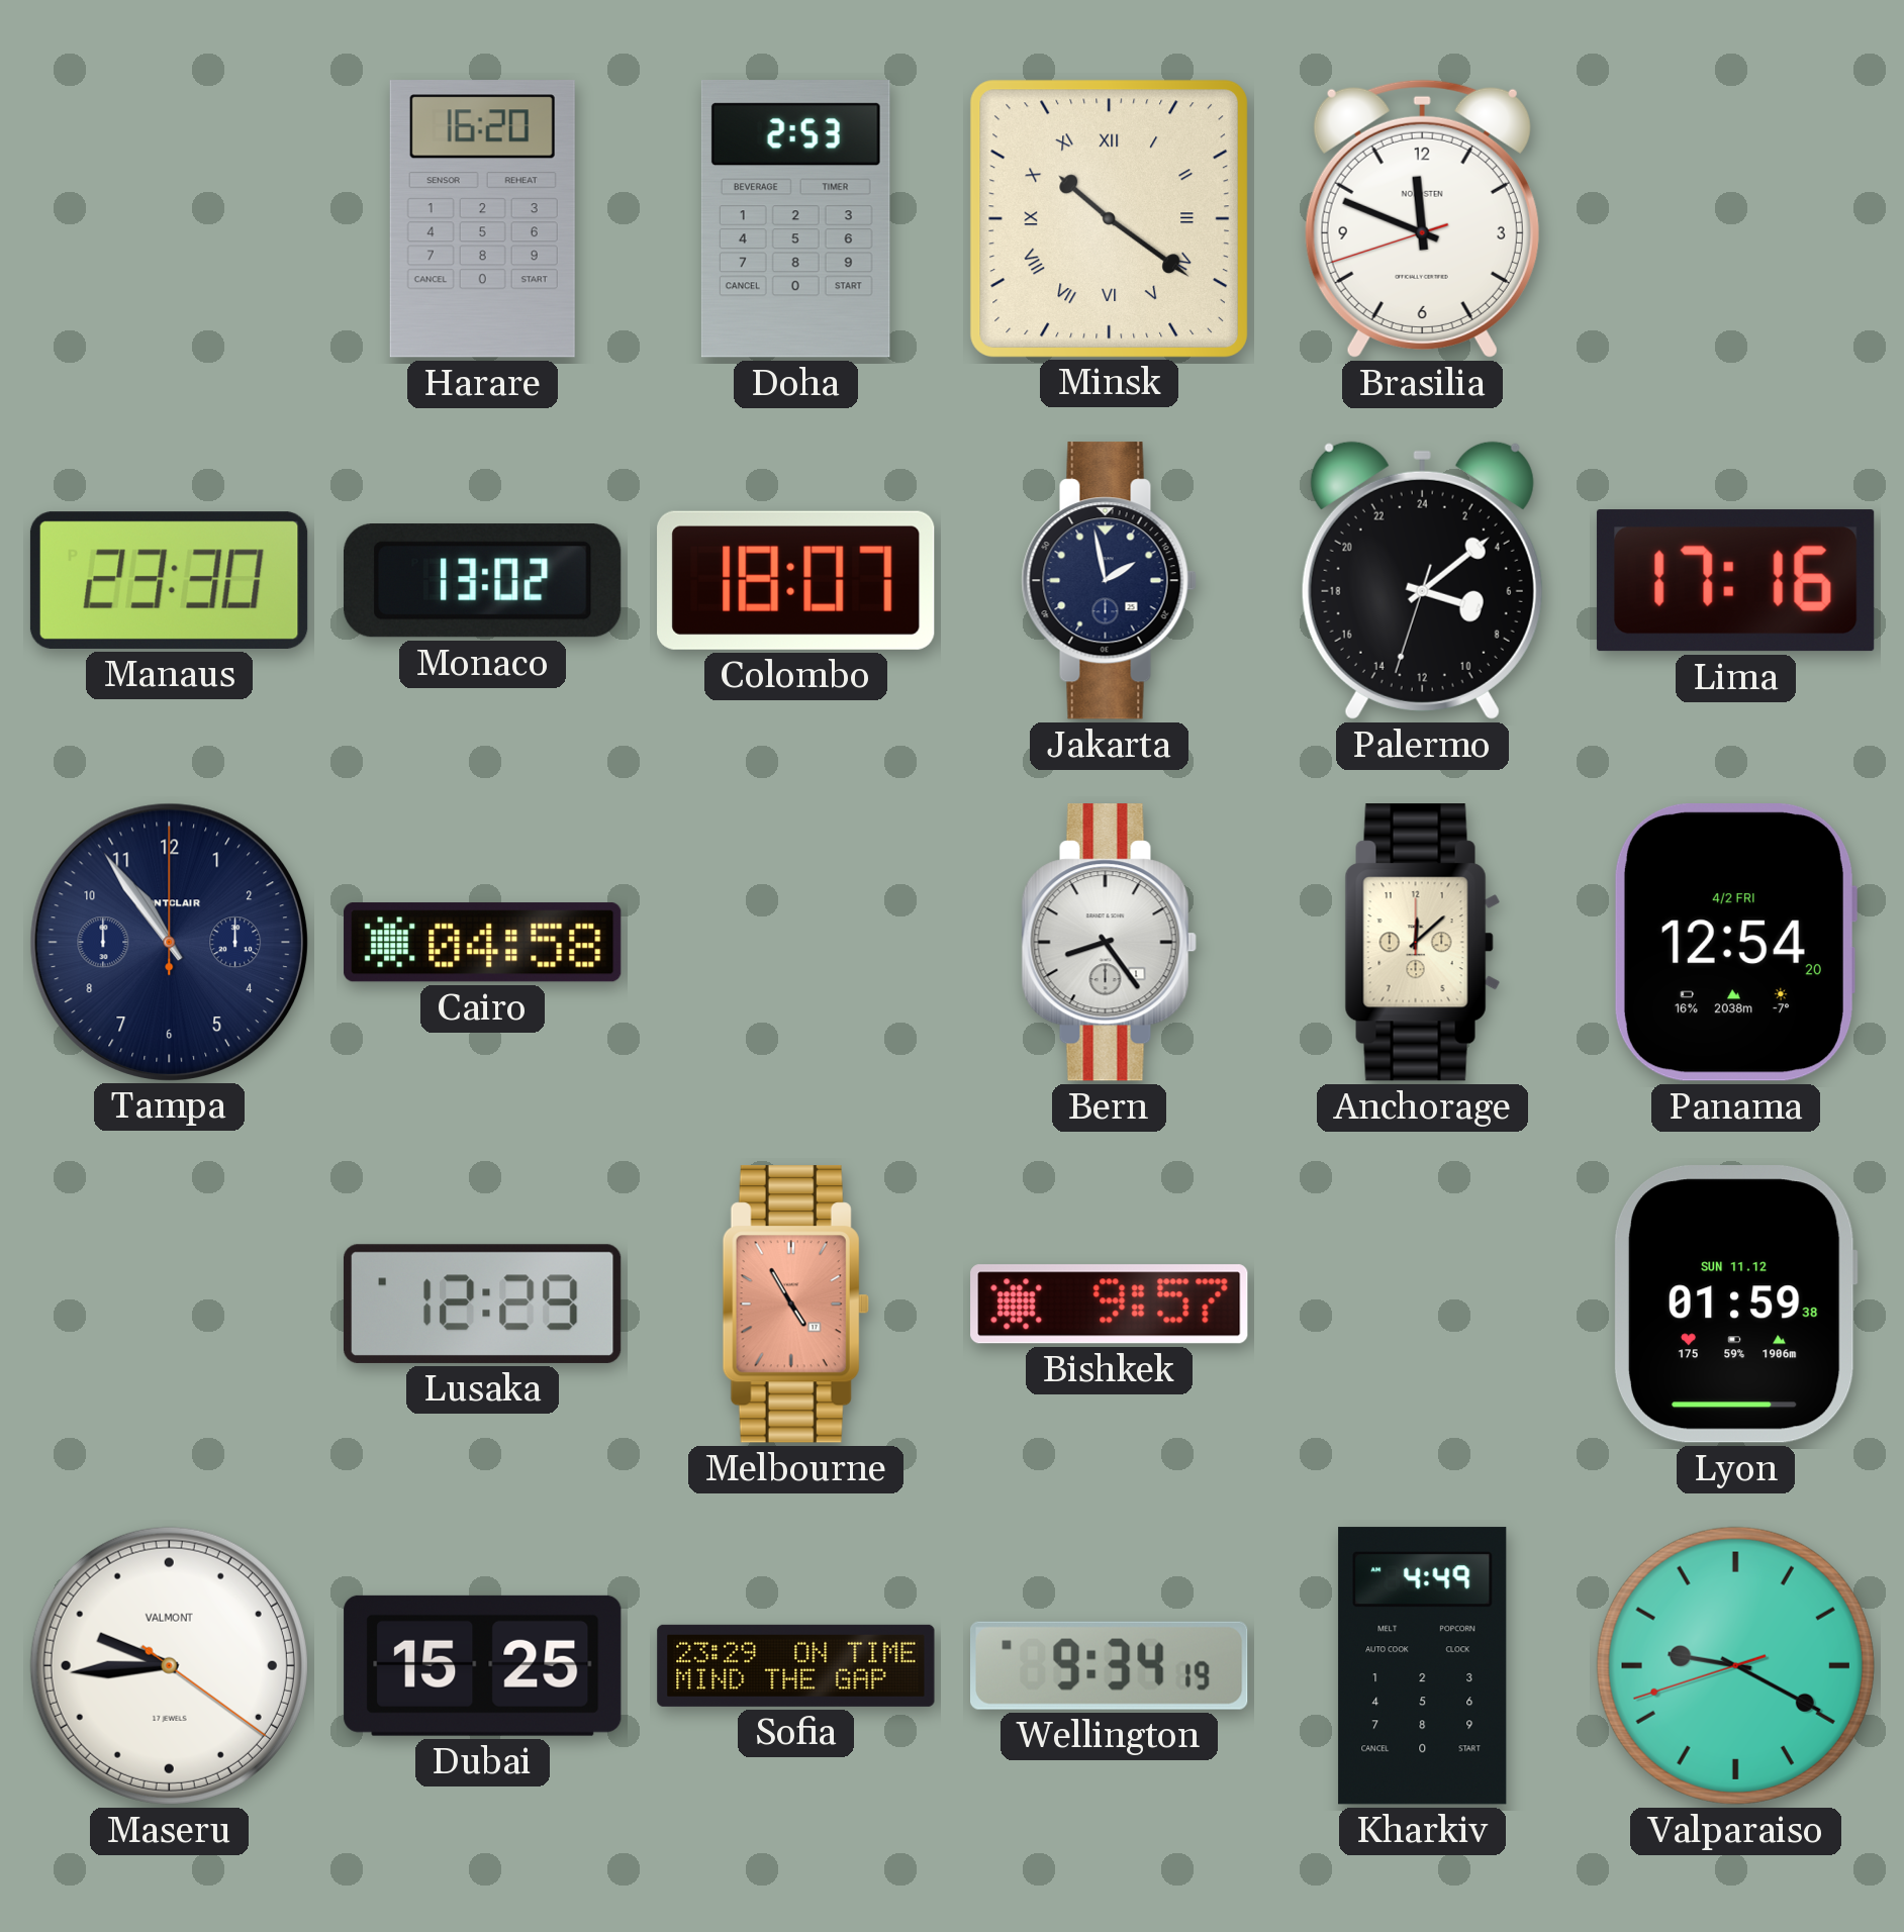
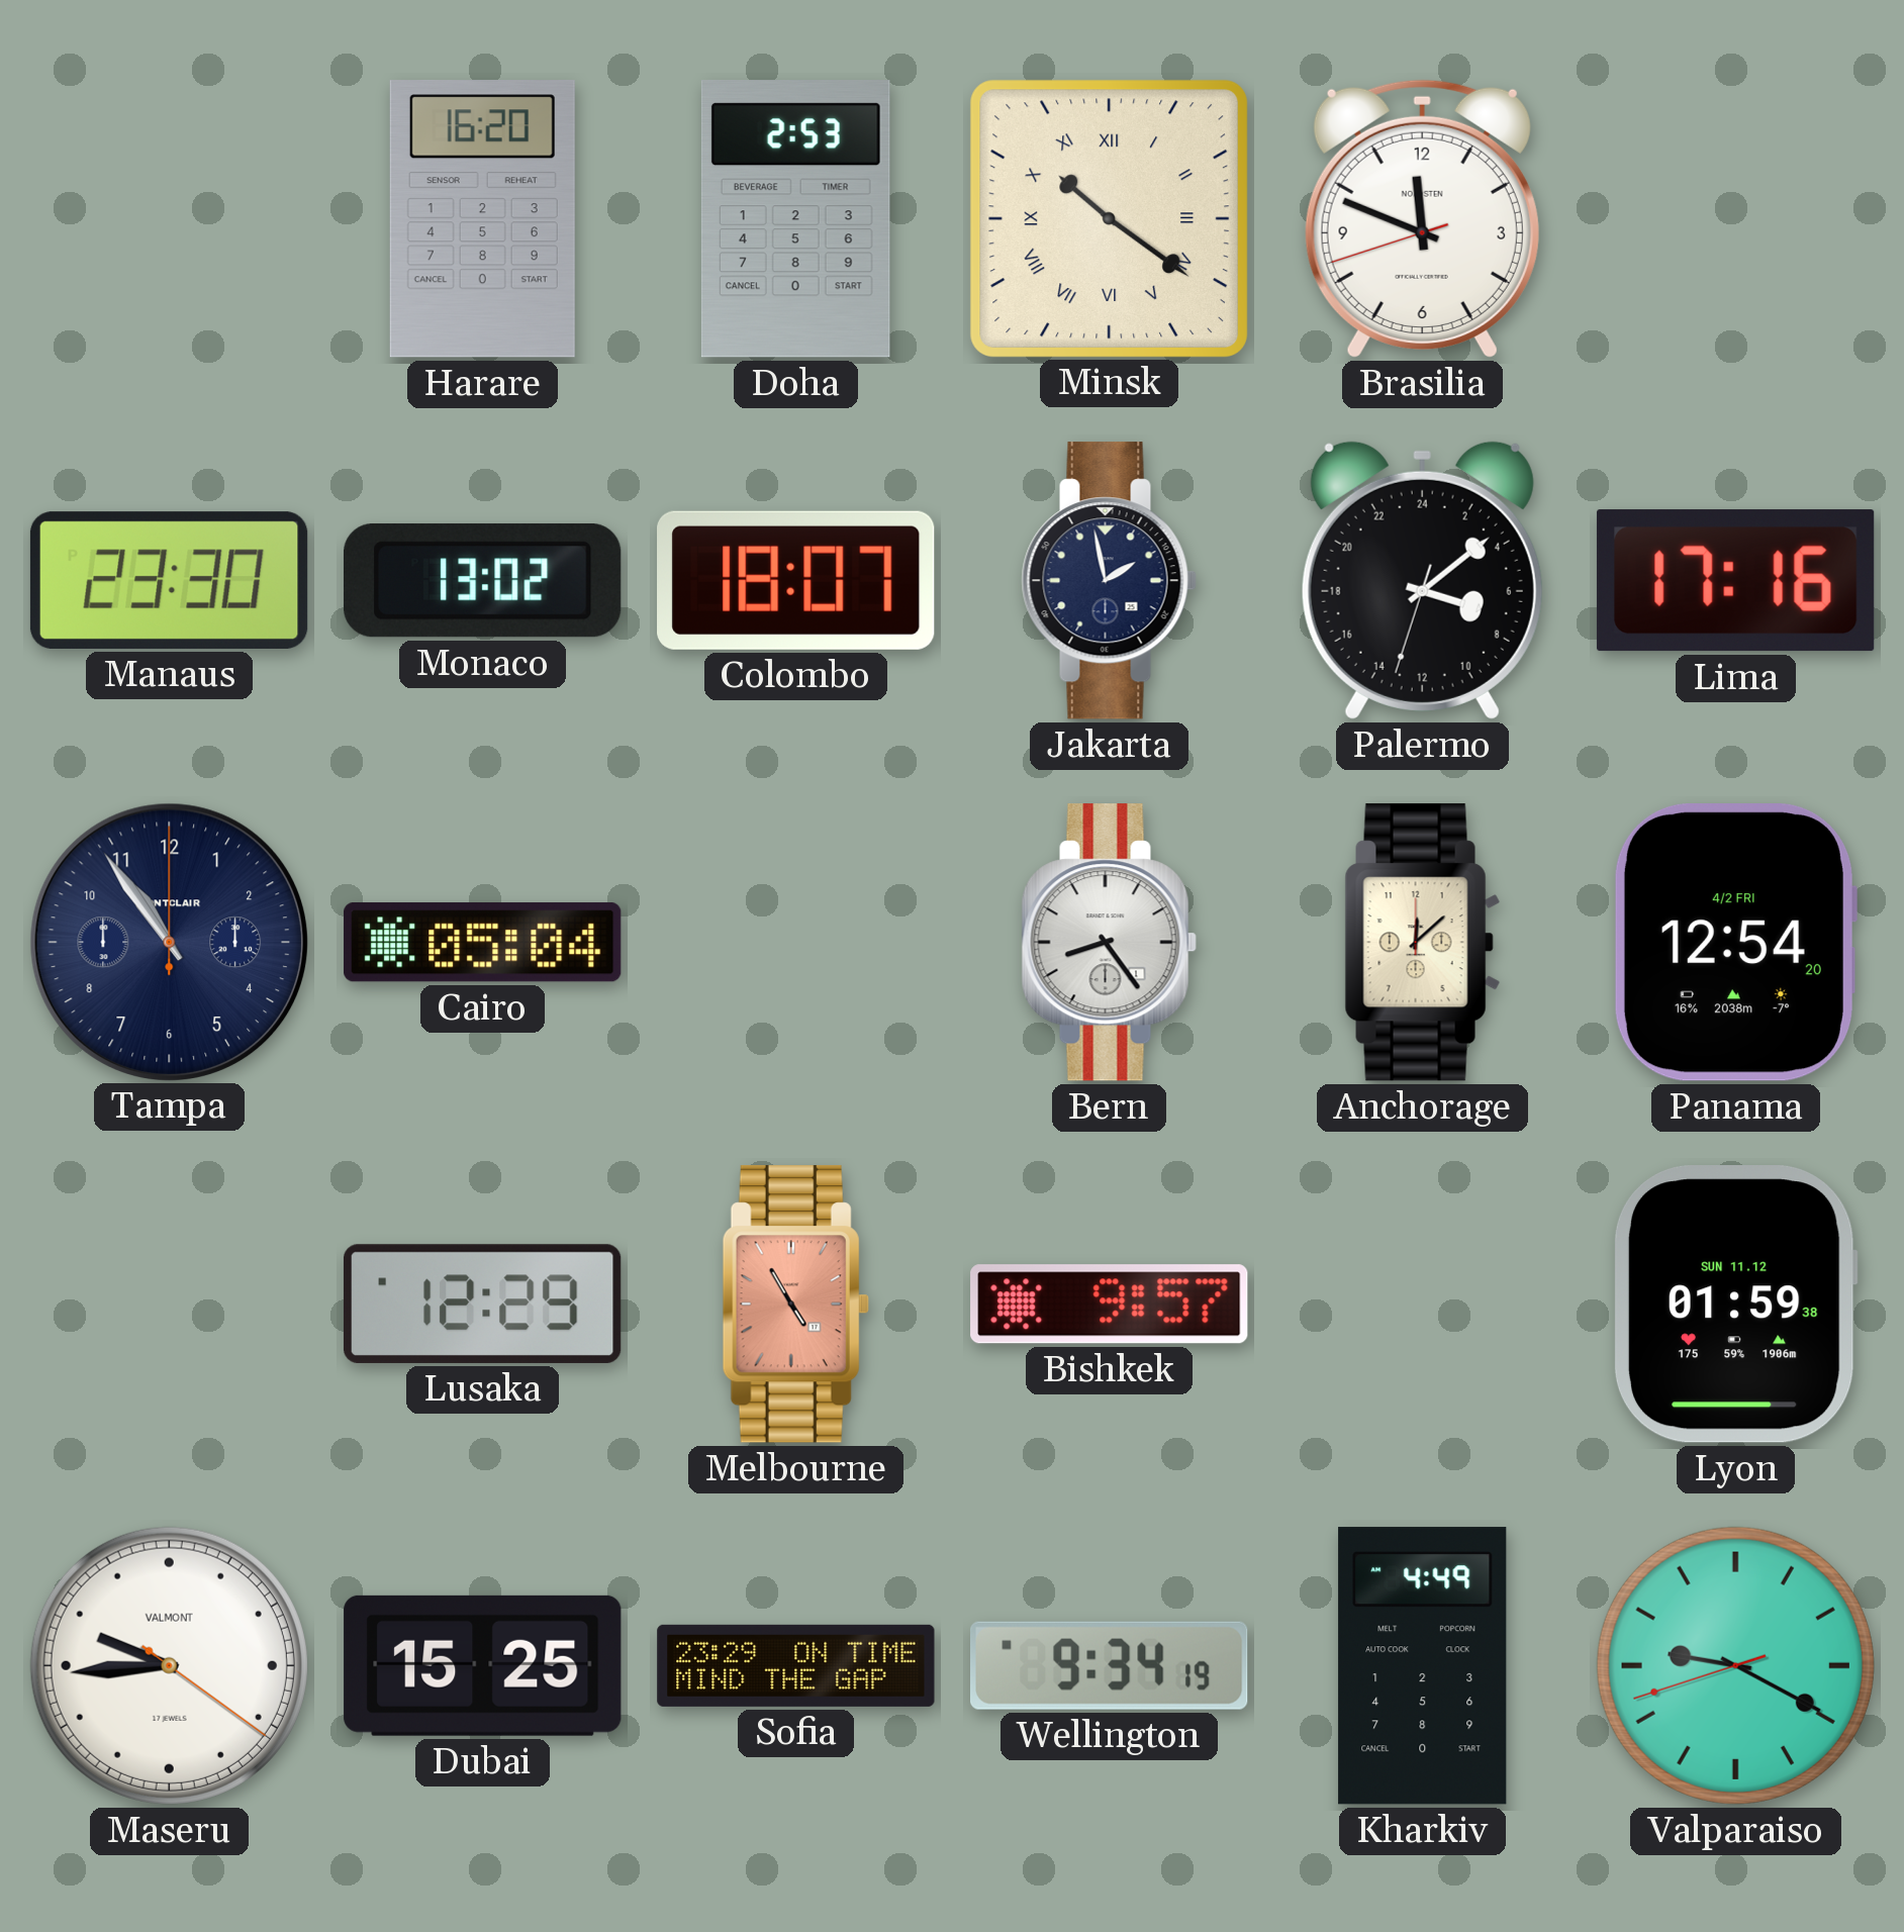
Cairo: 04:58 -> 05:04 (483, 943)
